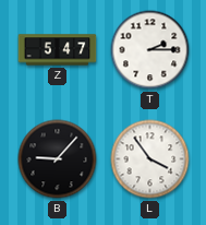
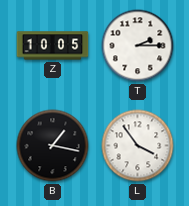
Z: 5:47 -> 10:05 (53, 46)
B: 9:07 -> 1:17 (53, 146)
